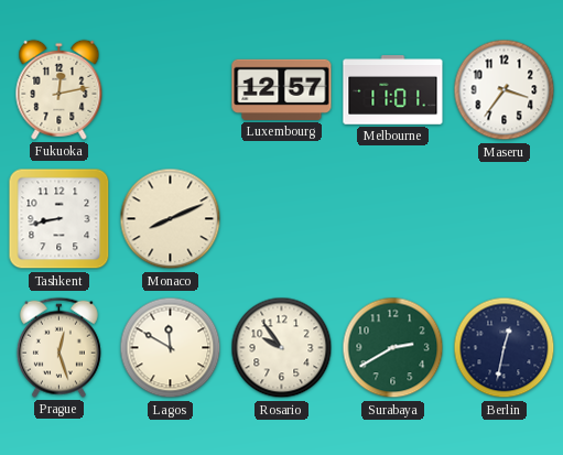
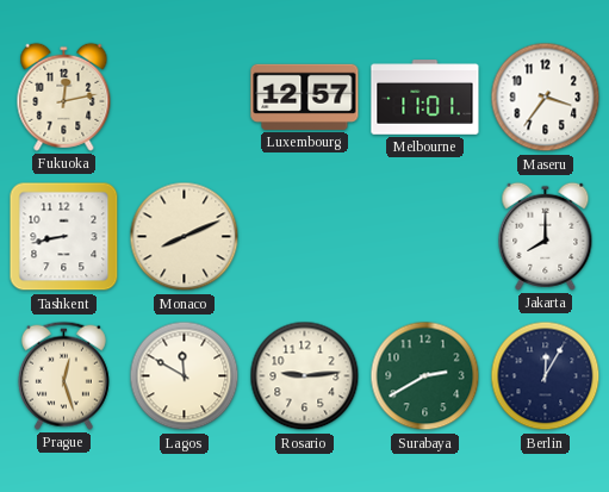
Jakarta: none -> 8:00 (546, 236)
Rosario: 9:54 -> 9:14 (305, 376)
Berlin: 12:32 -> 12:05 (546, 376)
